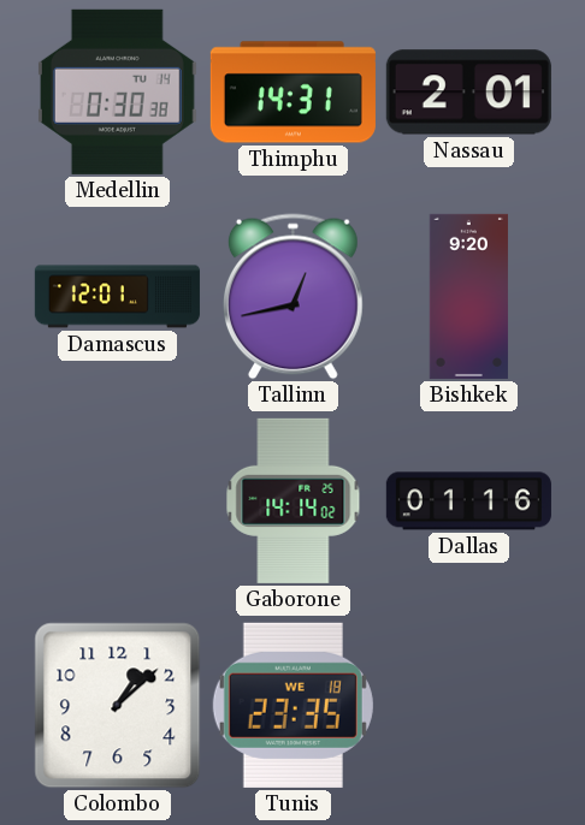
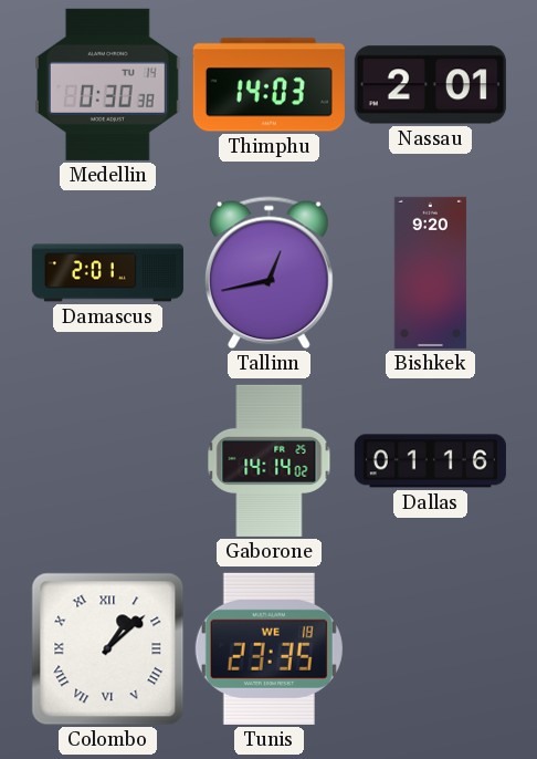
Thimphu: 14:31 -> 14:03 (268, 85)
Damascus: 12:01 -> 2:01 (107, 273)
Colombo numerals: Arabic -> Roman (108, 649)
